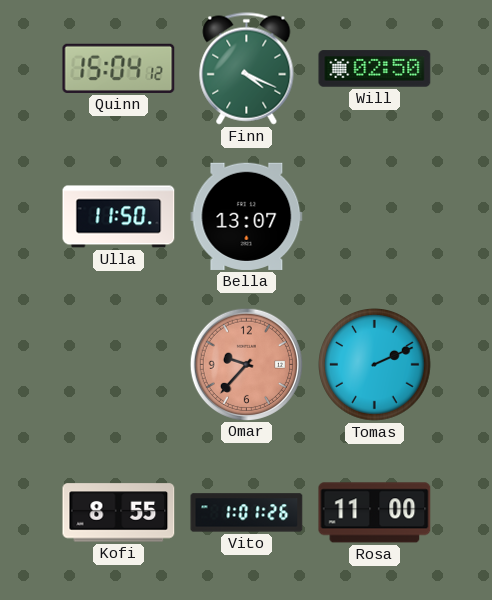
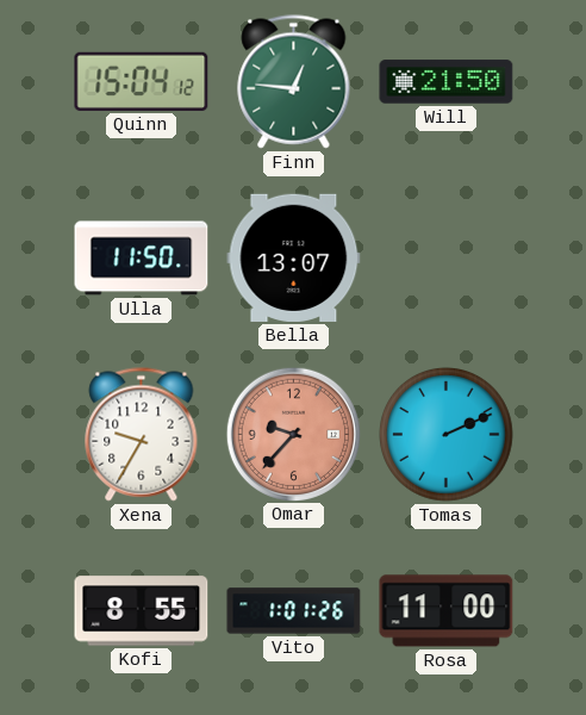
Finn: 4:19 -> 12:46 (294, 82)
Will: 02:50 -> 21:50 (447, 82)
Xena: none -> 9:35 (142, 435)
